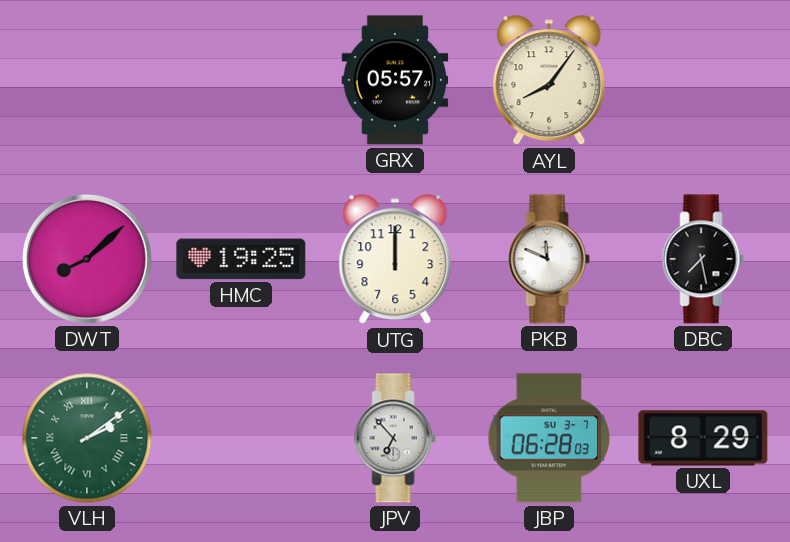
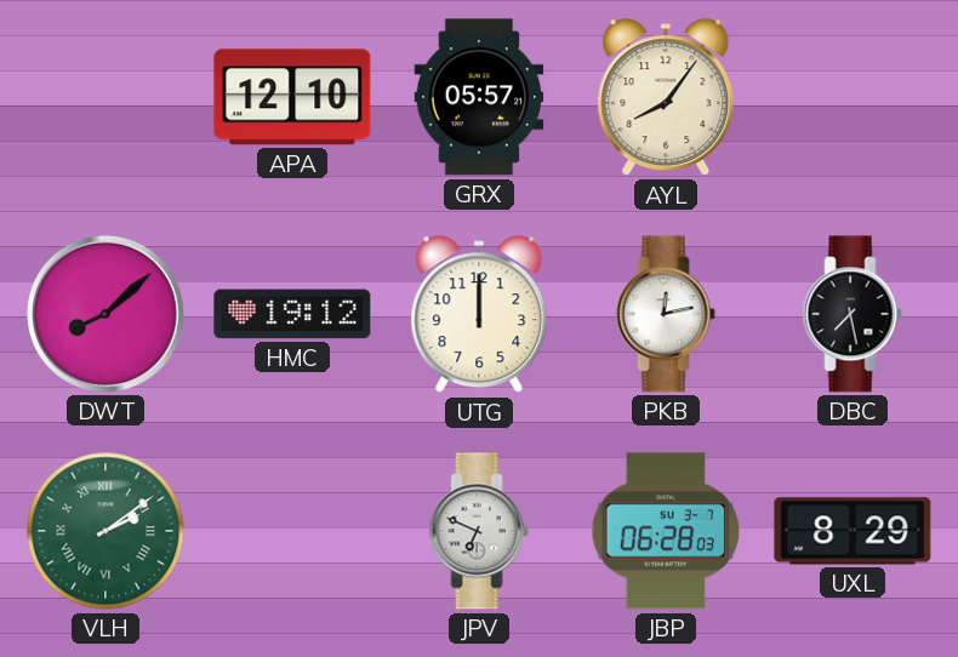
APA: none -> 12:10 (292, 97)
HMC: 19:25 -> 19:12 (292, 314)
PKB: 11:49 -> 12:13 (666, 314)
JPV: 6:53 -> 6:49 (479, 531)
